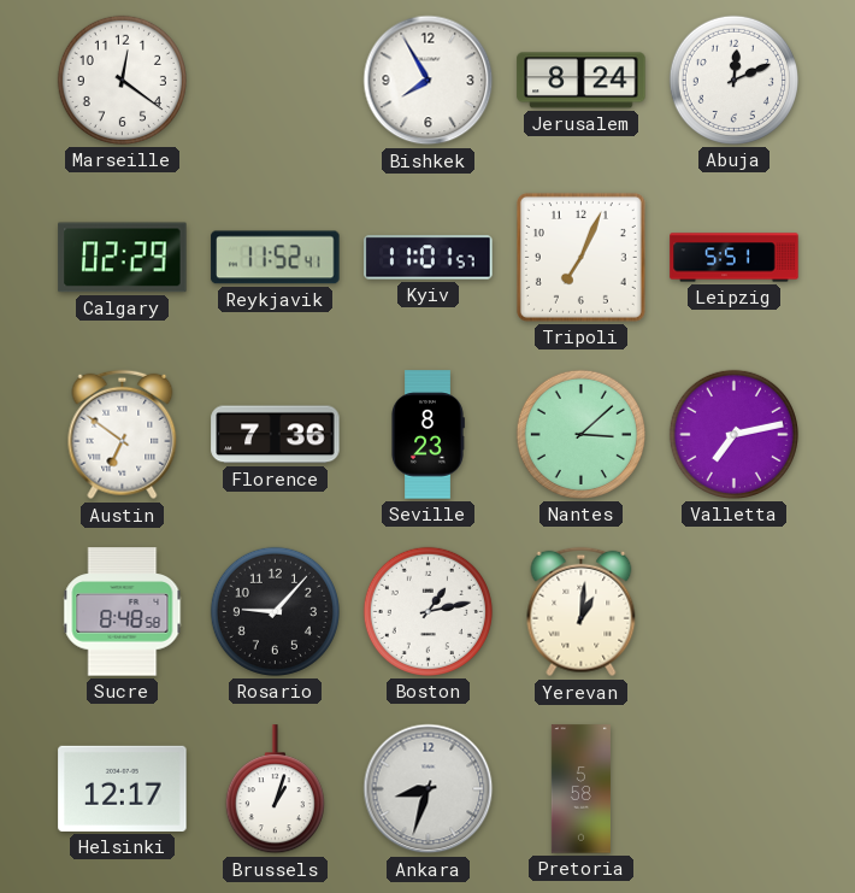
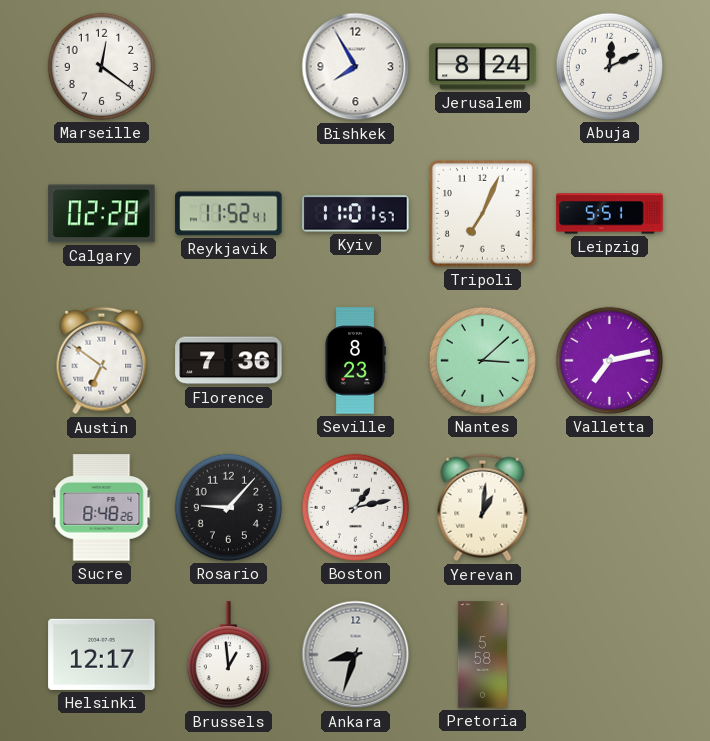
Calgary: 02:29 -> 02:28 (102, 214)
Sucre: 8:48:58 -> 8:48:26 (102, 508)
Brussels: 1:03 -> 12:59 (228, 655)
